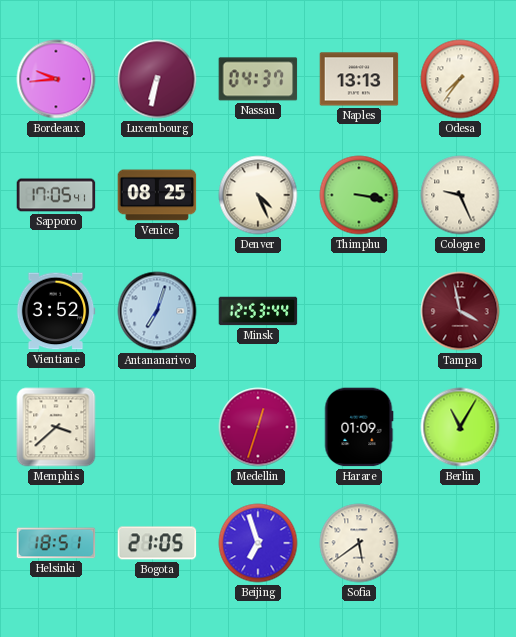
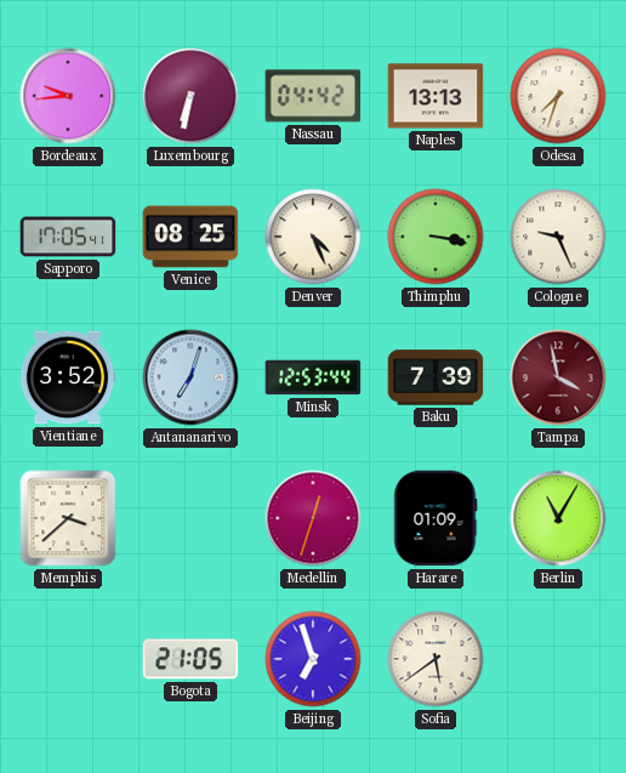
Nassau: 04:37 -> 04:42 (313, 96)
Odesa: 7:36 -> 7:33 (558, 96)
Baku: none -> 7:39 (436, 377)
Helsinki: 18:51 -> none (56, 543)
